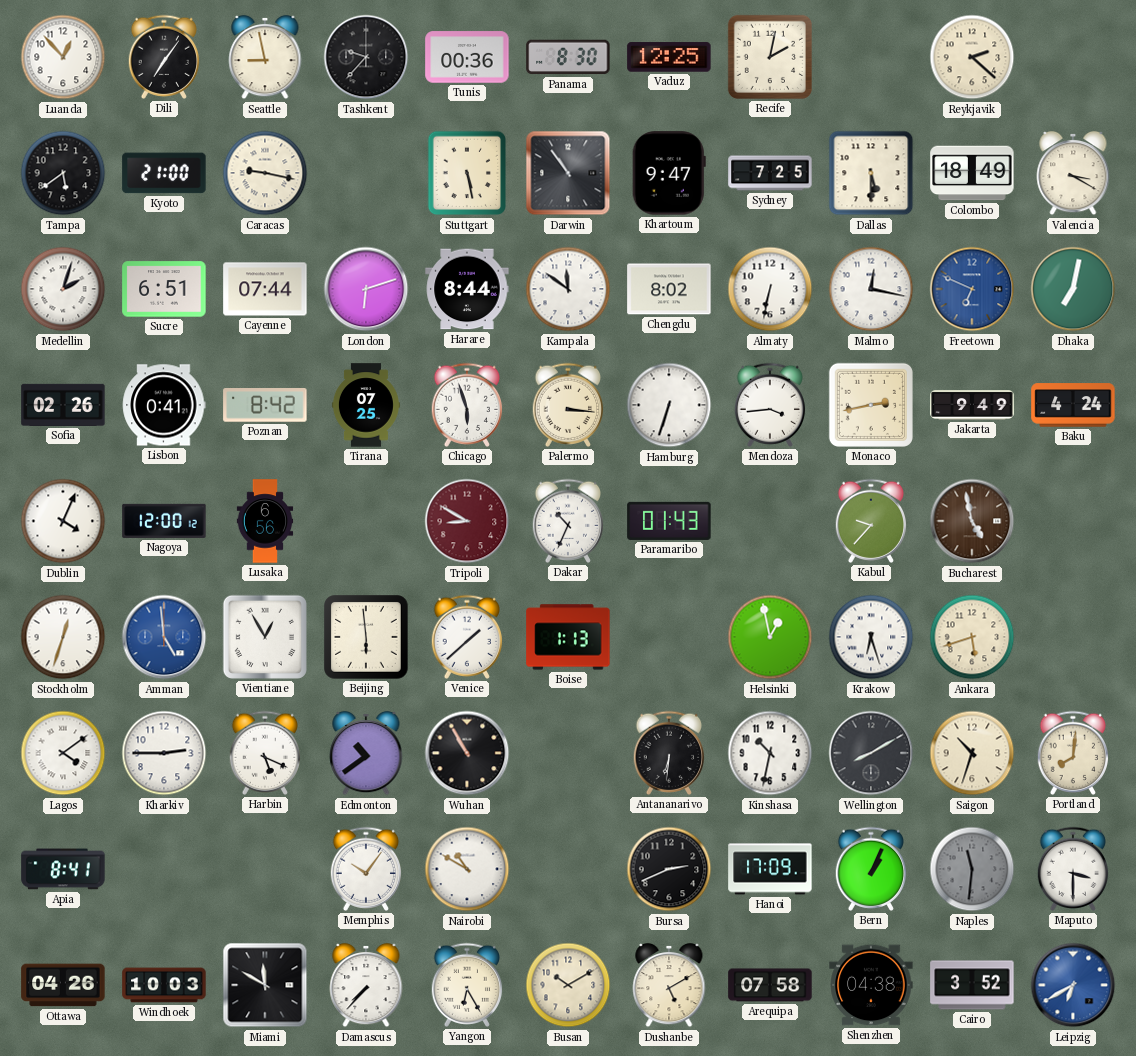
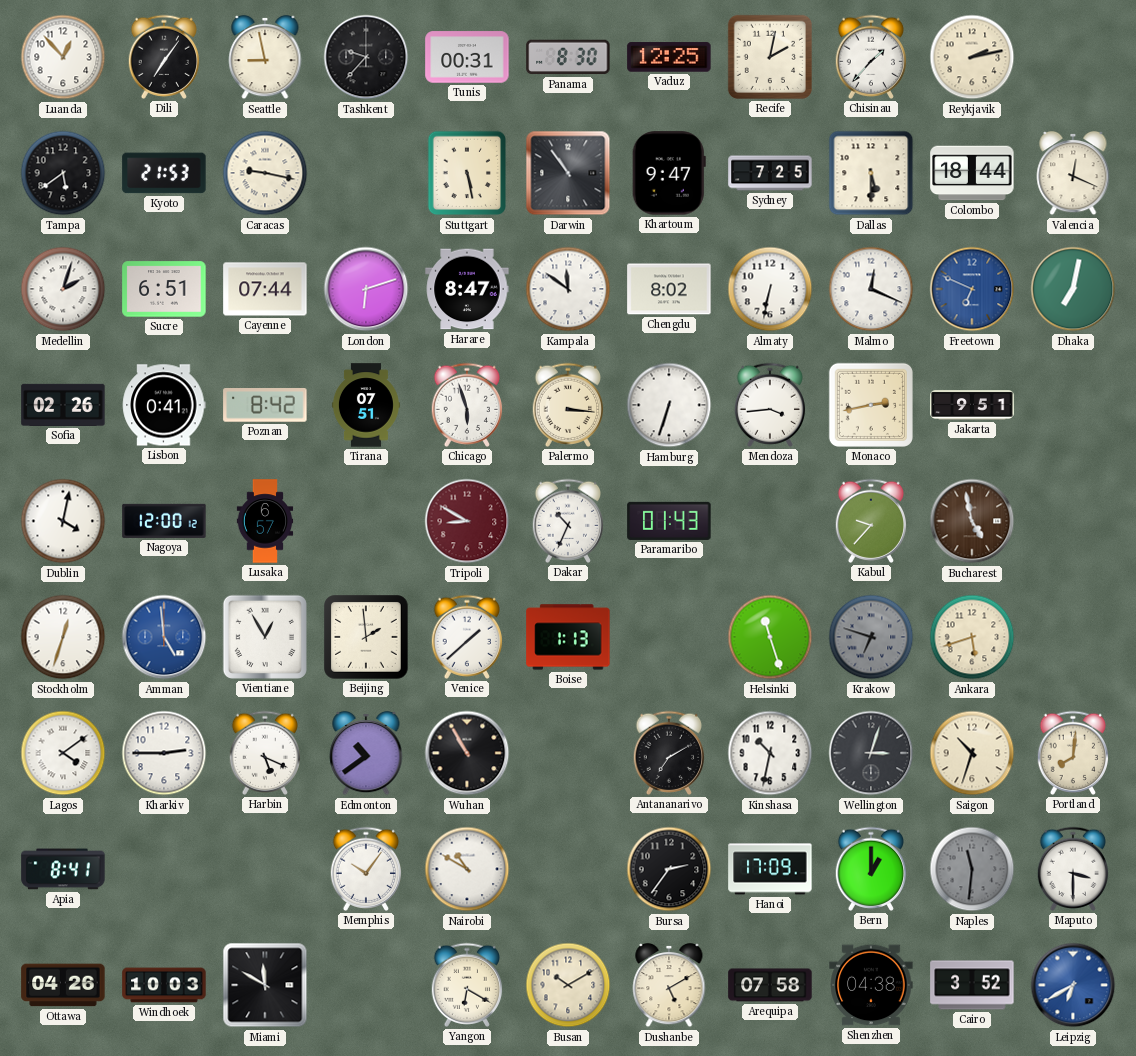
Tunis: 00:36 -> 00:31 (467, 57)
Chisinau: none -> 1:37 (871, 57)
Reykjavik: 2:22 -> 2:13 (972, 57)
Kyoto: 21:00 -> 21:53 (164, 173)
Colombo: 18:49 -> 18:44 (972, 173)
Valencia: 3:20 -> 12:19 (1073, 173)
Harare: 8:44 -> 8:47 (467, 289)
Malmo: 12:17 -> 12:19 (871, 289)
Tirana: 07:25 -> 07:51 (366, 405)
Jakarta: 9:49 -> 9:51 (972, 405)
Baku: 4:24 -> none (1073, 405)
Dublin: 4:04 -> 4:02 (63, 521)
Lusaka: 6:56 -> 6:57 (265, 521)
Beijing: 5:59 -> 1:59 (366, 637)
Helsinki: 12:58 -> 11:27 (770, 637)
Krakow: 6:27 -> 6:48 (871, 637)
Krakow dial: white -> grey (871, 637)
Antananarivo: 6:31 -> 7:10 (669, 753)
Wellington: 8:10 -> 3:03 (871, 753)
Bursa: 2:41 -> 2:36 (669, 869)
Bern: 1:04 -> 1:00 (871, 869)
Damascus: 7:37 -> none (366, 985)
Yangon: 6:25 -> 6:20 (467, 985)
